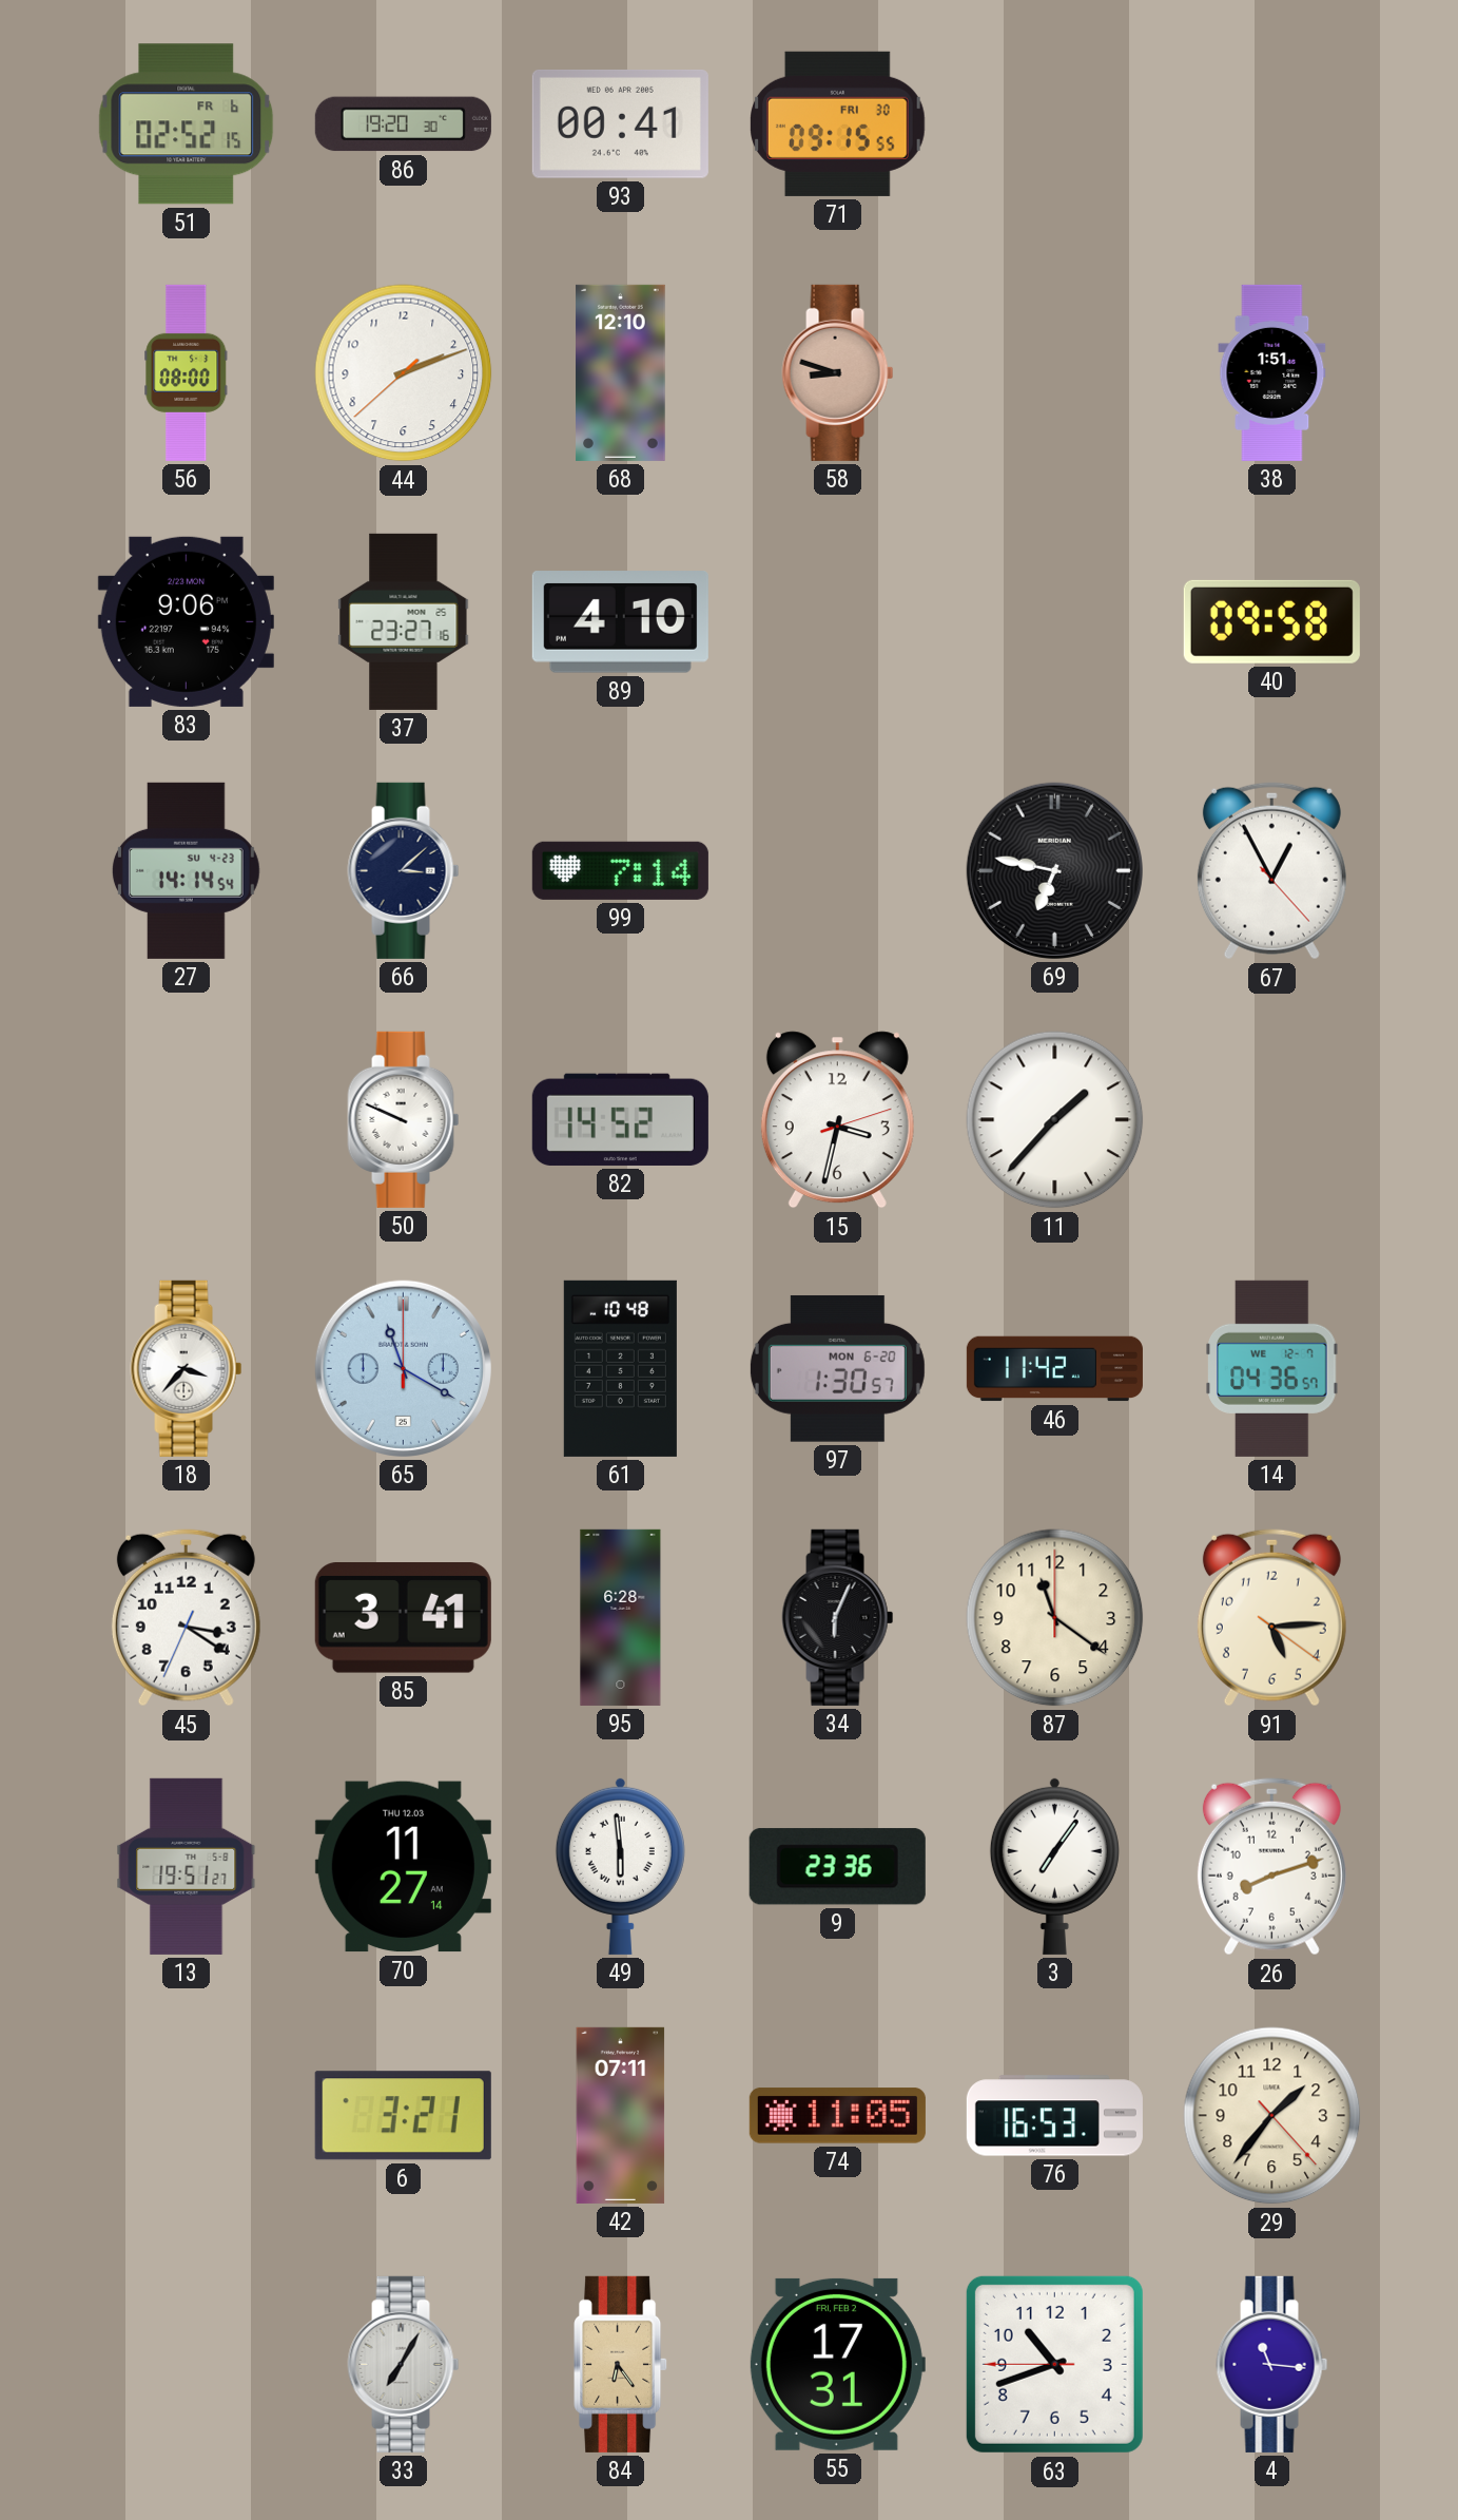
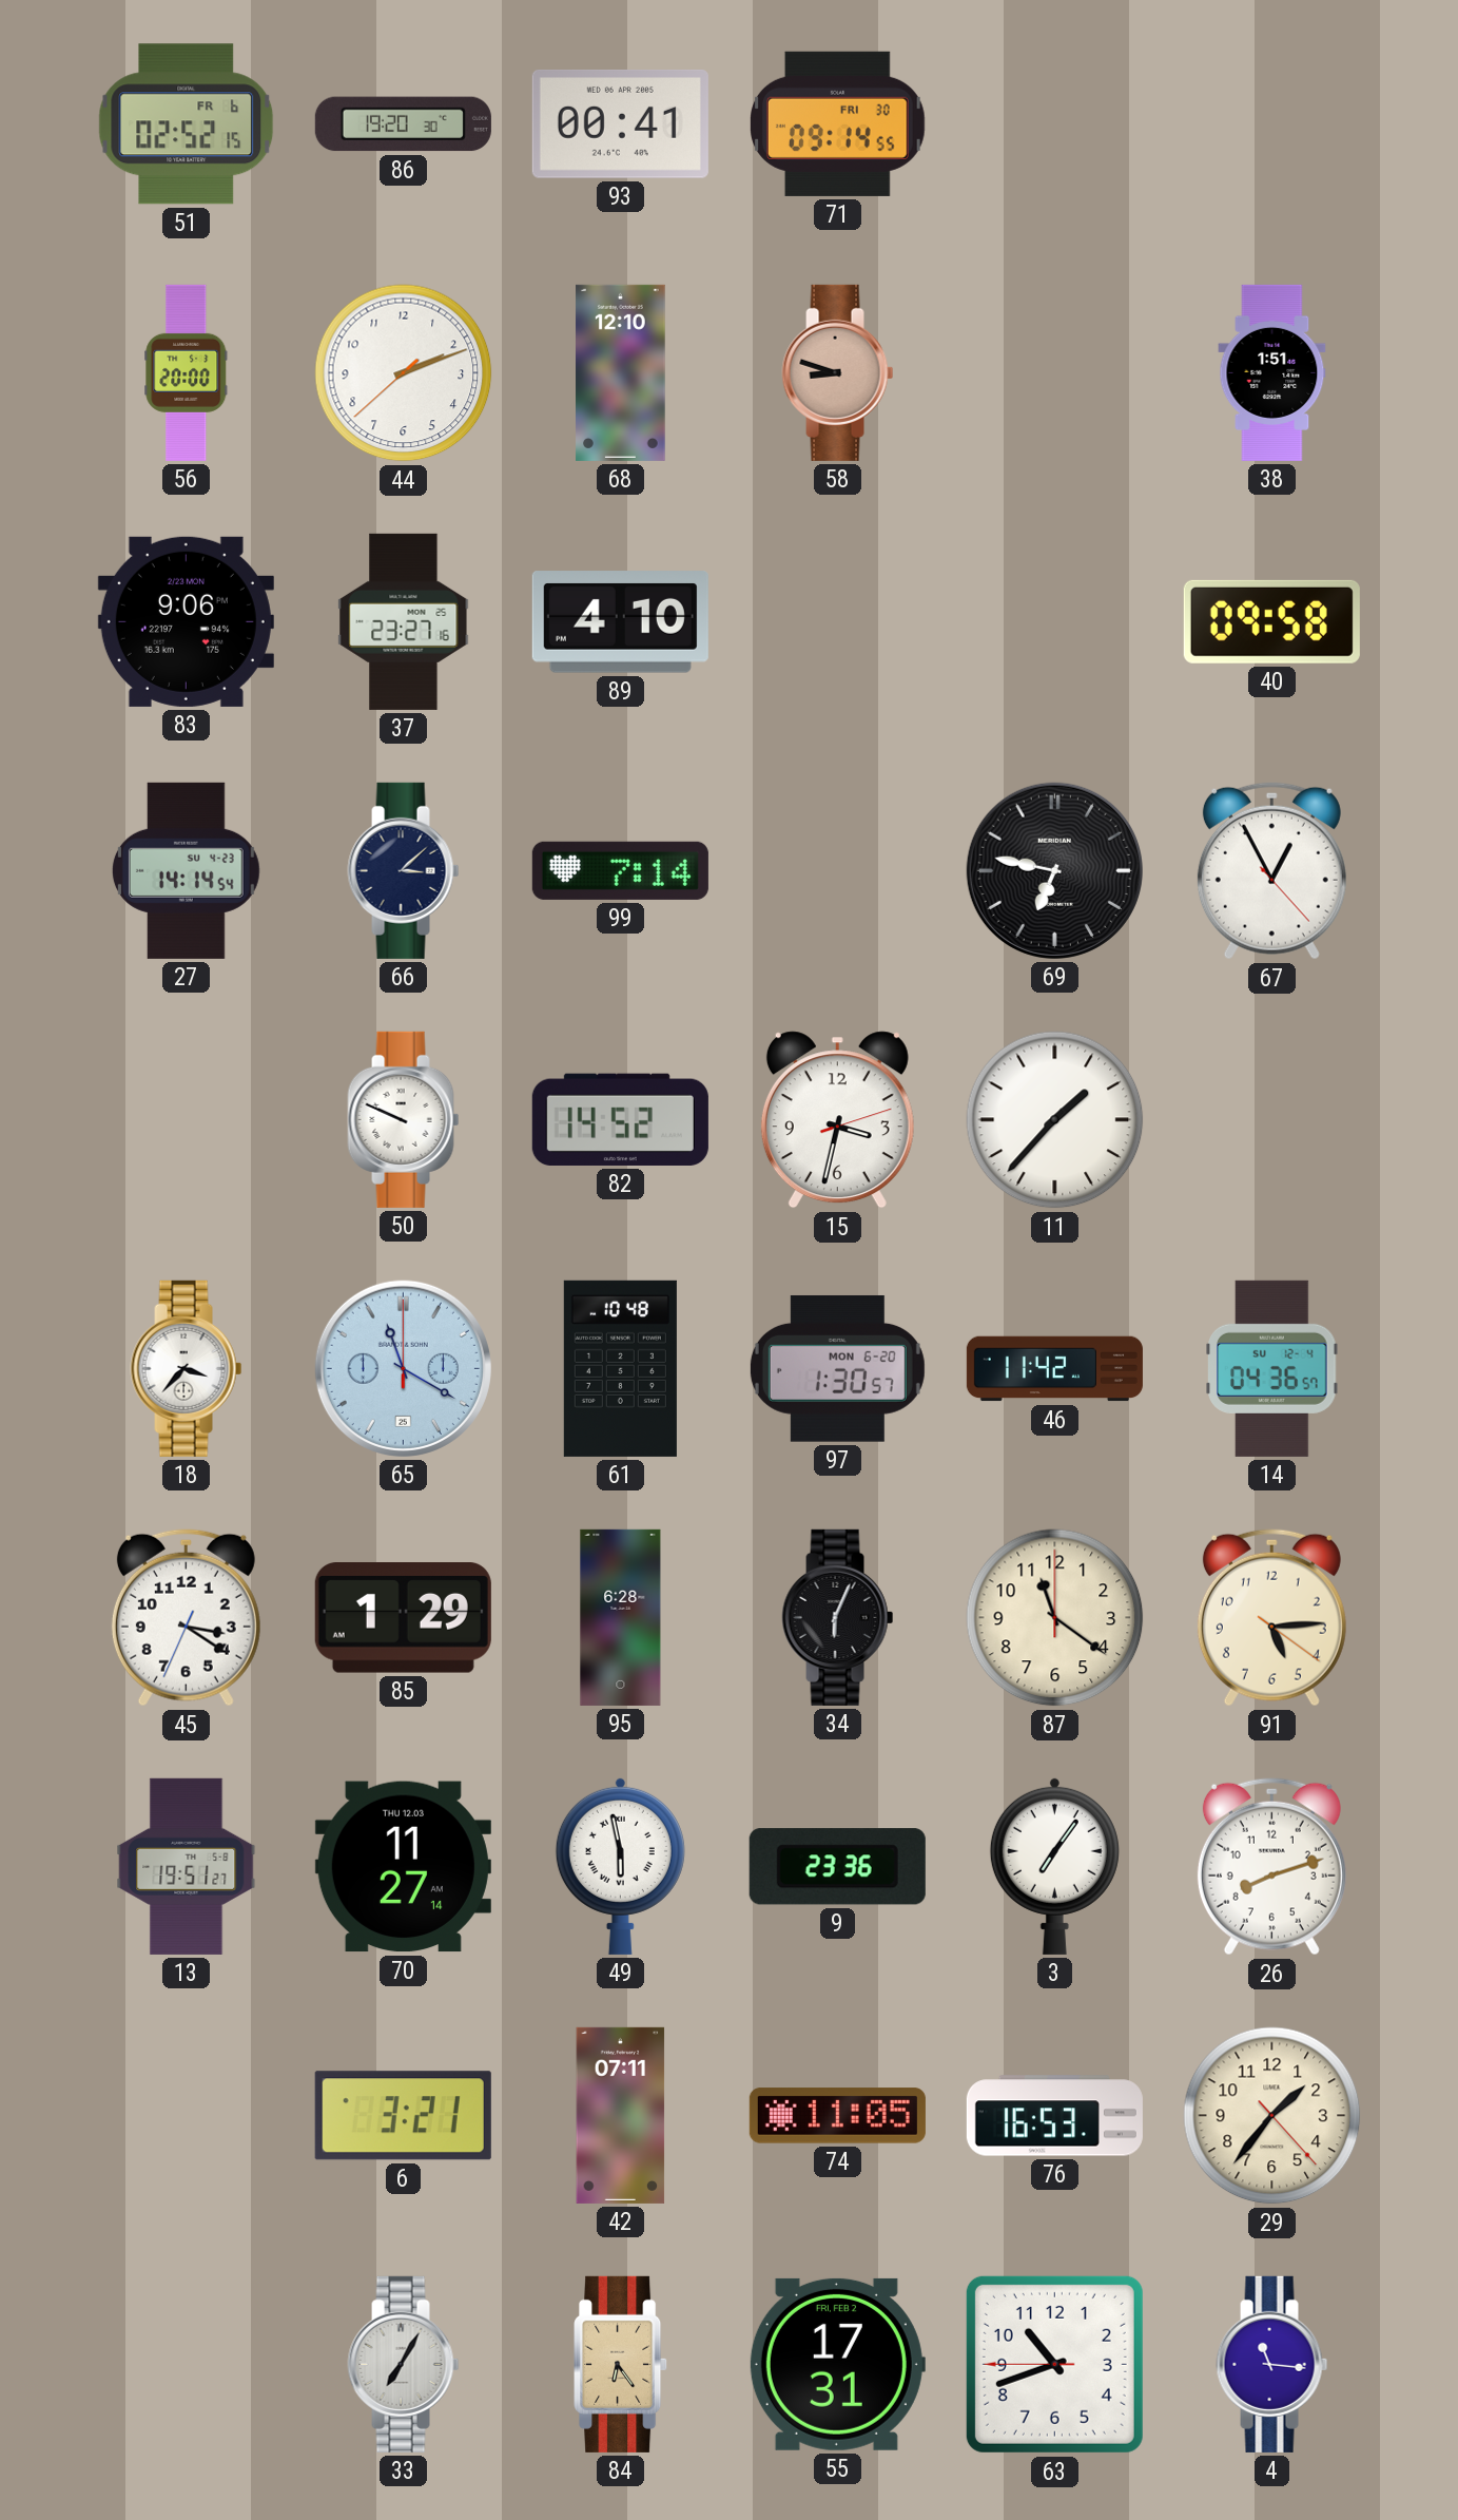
71: 09:15 -> 09:14 (838, 123)
56: 08:00 -> 20:00 (187, 372)
14 date: WE 12-7 -> SU 12-4 (1272, 1368)
85: 3:41 -> 1:29 (403, 1618)
49: 5:59 -> 5:58 (620, 1866)
